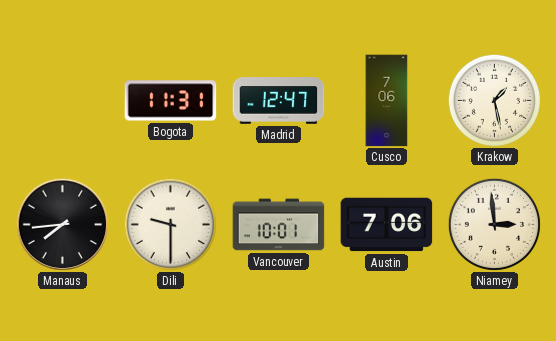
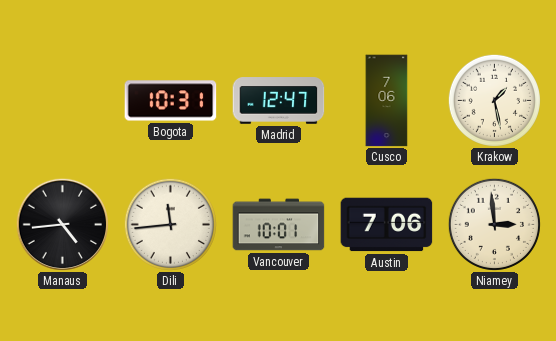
Bogota: 11:31 -> 10:31 (171, 101)
Manaus: 7:44 -> 4:44 (62, 224)
Dili: 9:30 -> 11:44 (170, 224)
